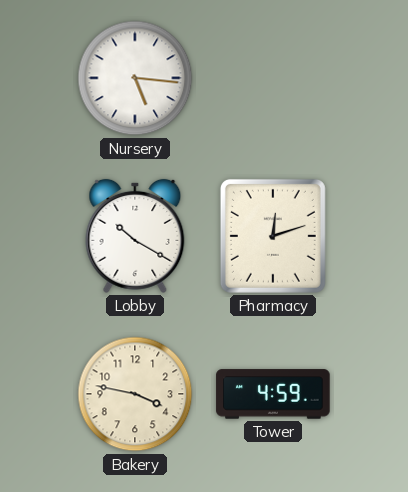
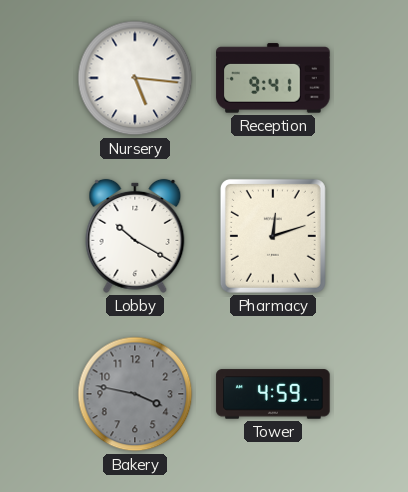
Reception: none -> 9:41 (273, 78)
Bakery dial: cream -> grey (135, 394)
